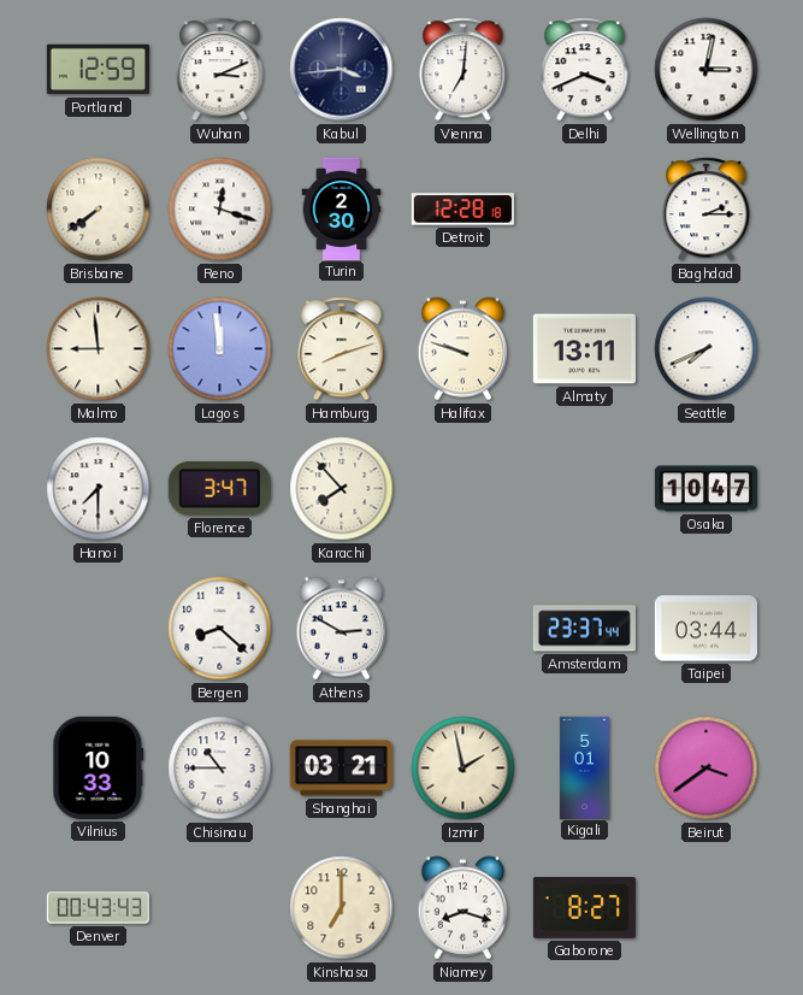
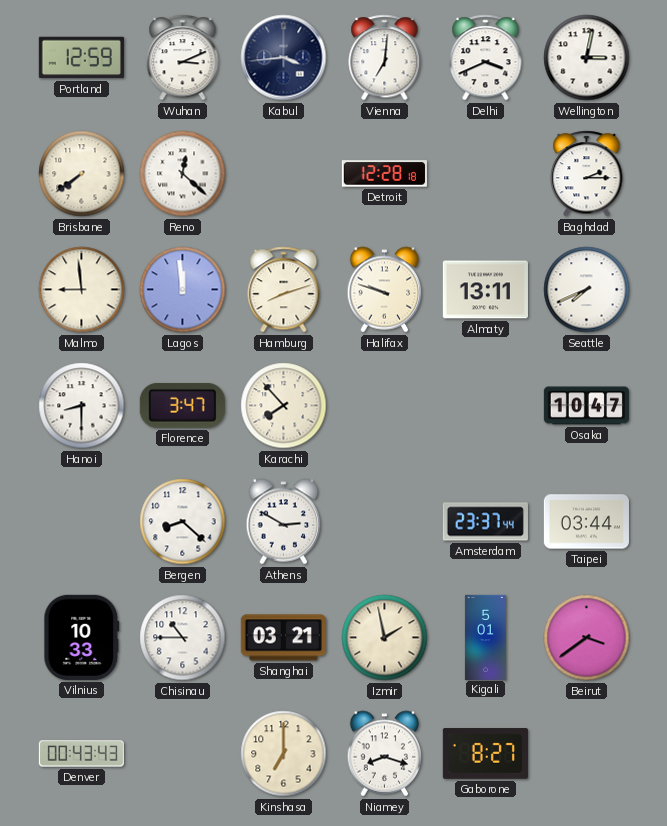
Reno: 12:18 -> 12:22 (183, 174)
Turin: 2:30 -> none (342, 208)
Hanoi: 7:30 -> 8:30 (82, 406)
